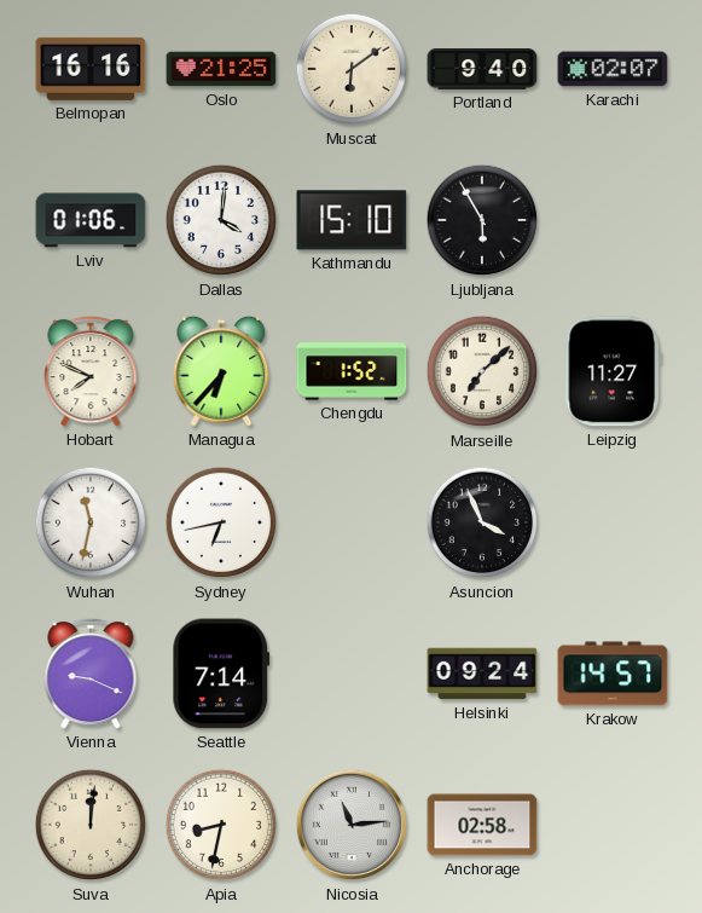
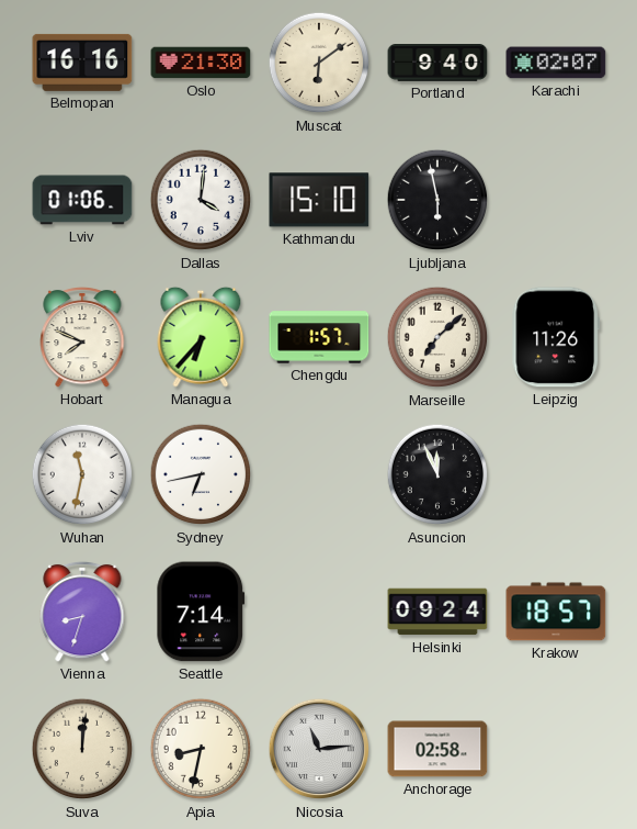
Oslo: 21:25 -> 21:30 (201, 63)
Ljubljana: 5:55 -> 5:58 (437, 200)
Chengdu: 1:52 -> 1:57 (319, 337)
Leipzig: 11:27 -> 11:26 (555, 337)
Asuncion: 3:56 -> 11:56 (437, 474)
Vienna: 9:19 -> 8:33 (82, 612)
Krakow: 14:57 -> 18:57 (556, 612)
